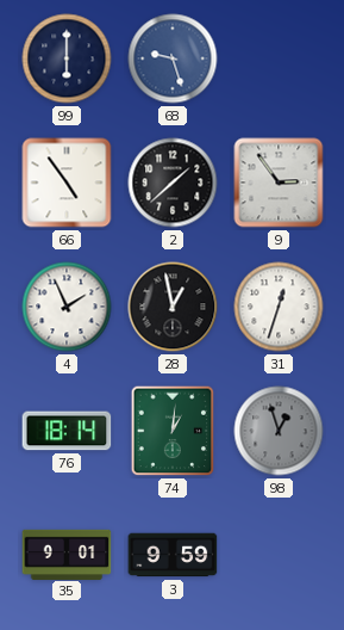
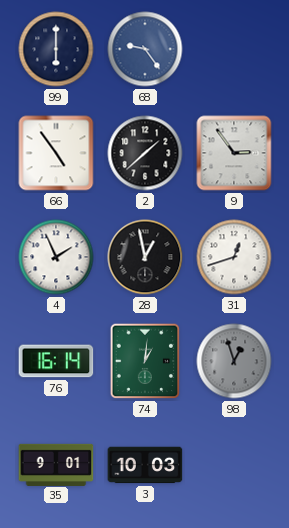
68: 9:27 -> 9:24 (145, 49)
31: 12:33 -> 12:42 (234, 257)
76: 18:14 -> 16:14 (56, 361)
3: 9:59 -> 10:03 (145, 465)
